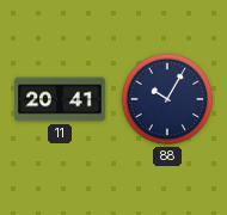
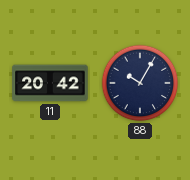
11: 20:41 -> 20:42 (50, 83)
